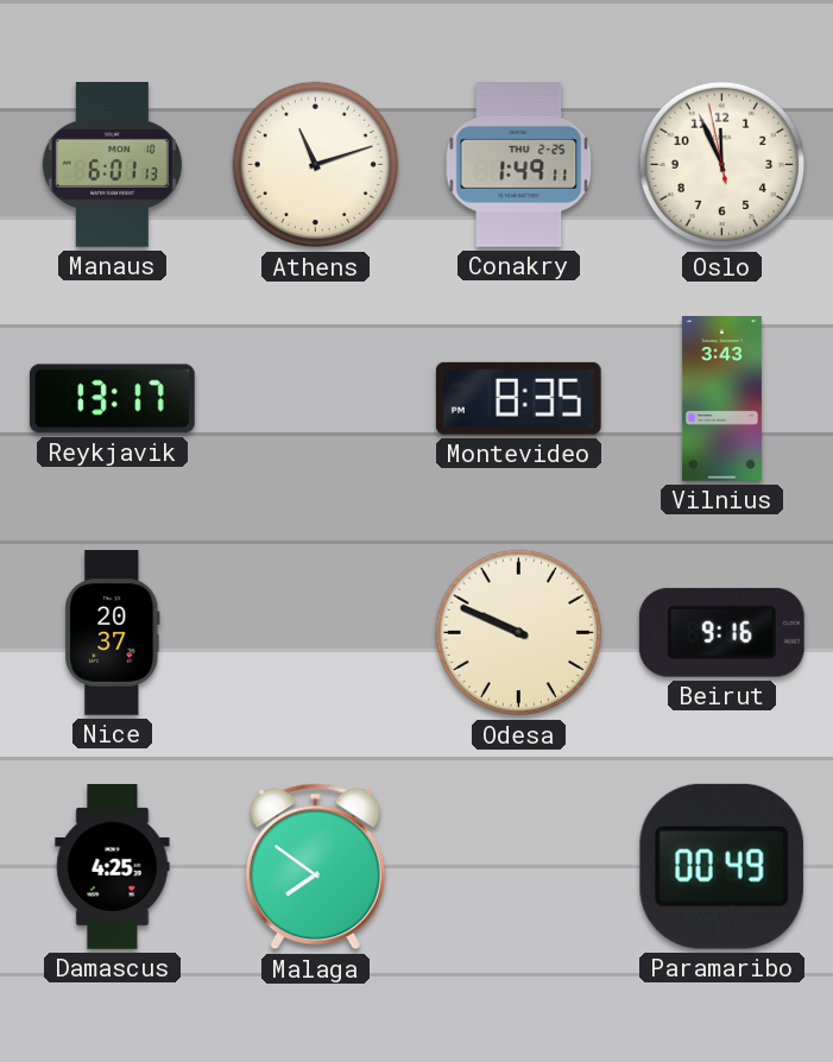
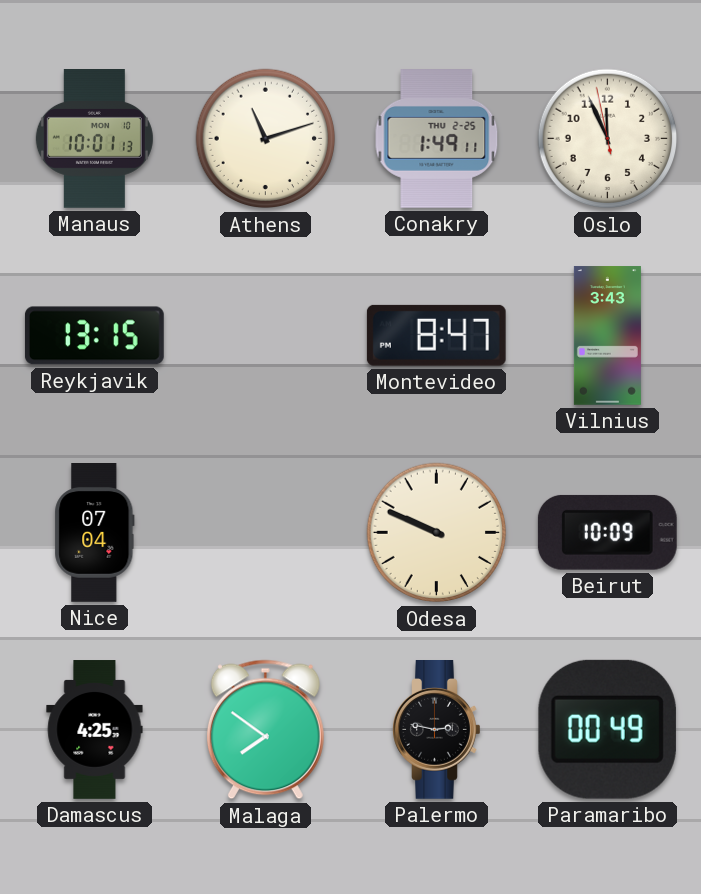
Manaus: 6:01 -> 10:01 (94, 139)
Reykjavik: 13:17 -> 13:15 (94, 336)
Montevideo: 8:35 -> 8:47 (436, 335)
Nice: 20:37 -> 07:04 (95, 533)
Beirut: 9:16 -> 10:09 (607, 532)
Palermo: none -> 2:47 (437, 730)
